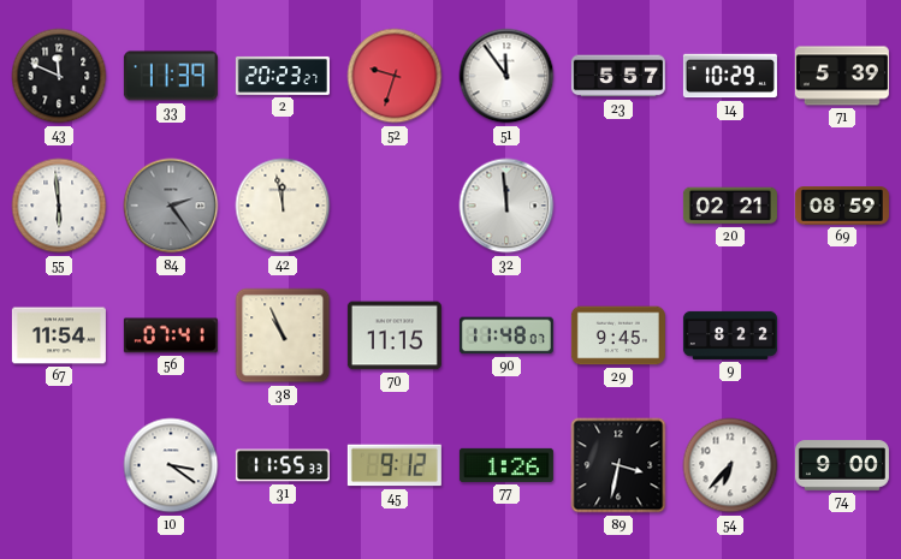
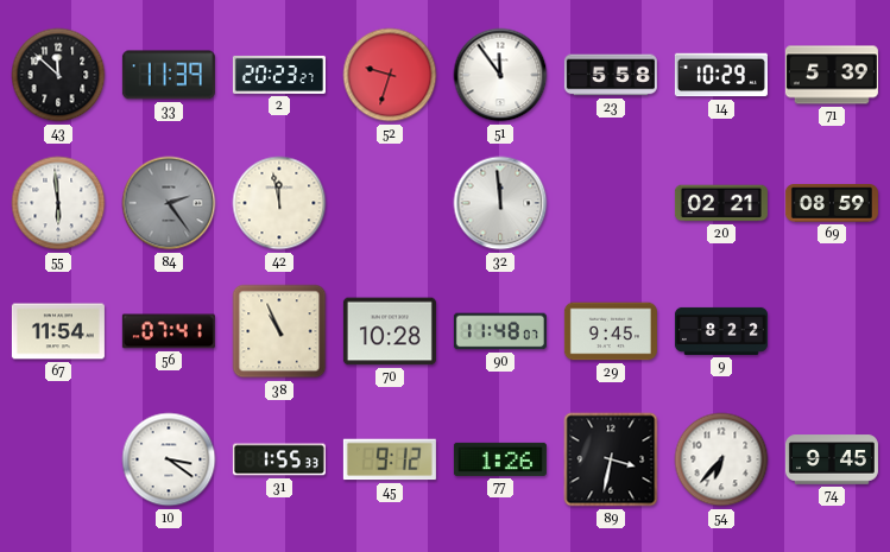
43: 11:49 -> 11:52 (58, 75)
23: 5:57 -> 5:58 (611, 75)
70: 11:15 -> 10:28 (390, 331)
31: 11:55 -> 1:55 (279, 459)
74: 9:00 -> 9:45 (832, 459)
